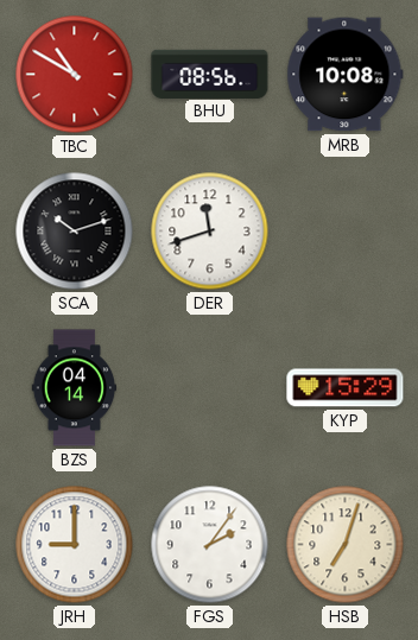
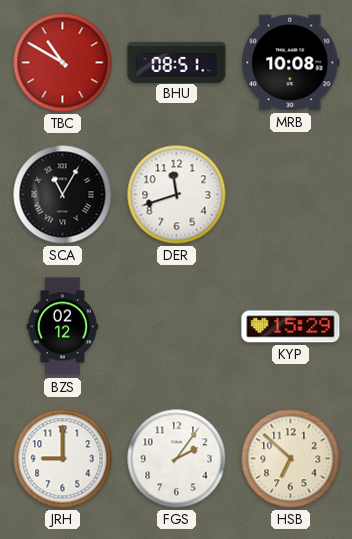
BHU: 08:56 -> 08:51 (177, 62)
SCA: 10:12 -> 11:05 (63, 195)
BZS: 04:14 -> 02:12 (63, 327)
HSB: 7:03 -> 6:52 (291, 459)
